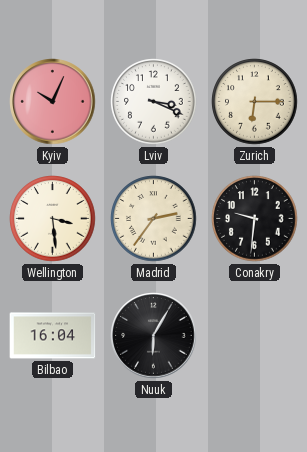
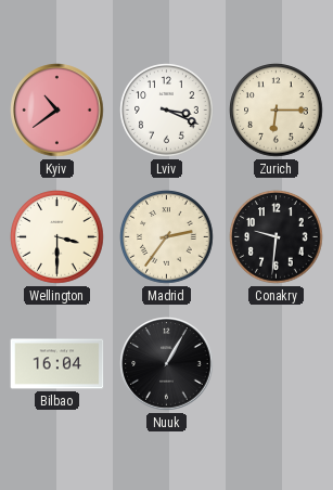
Kyiv: 10:04 -> 10:39 (57, 111)
Wellington: 3:29 -> 3:30 (57, 237)
Nuuk: 6:05 -> 1:05 (167, 364)
